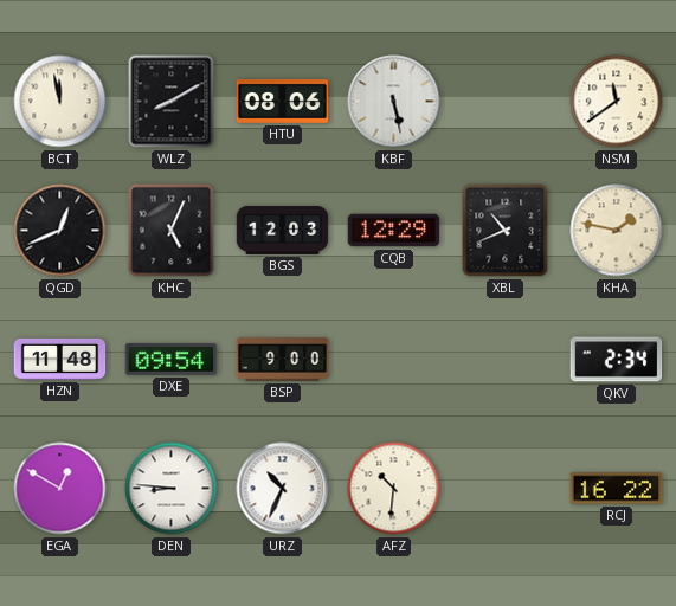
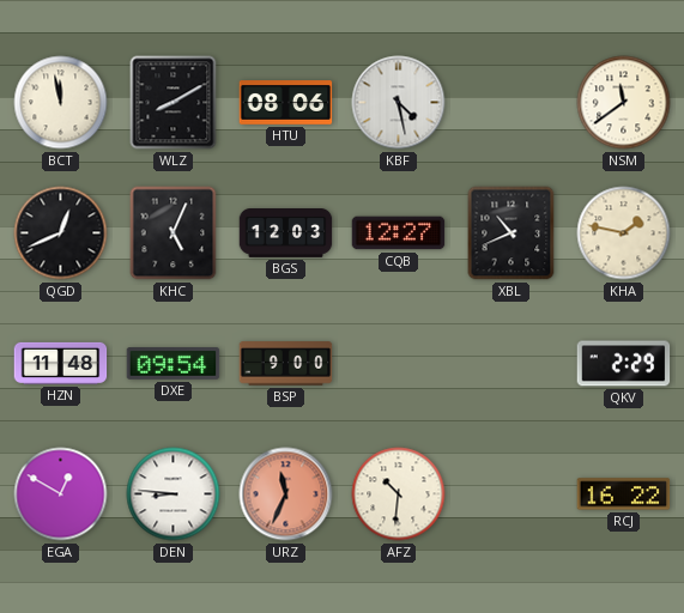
KBF: 5:28 -> 4:28 (399, 103)
CQB: 12:29 -> 12:27 (399, 233)
QKV: 2:34 -> 2:29 (624, 364)
URZ: 10:34 -> 11:34 (286, 494)
URZ dial: white -> salmon (286, 494)
